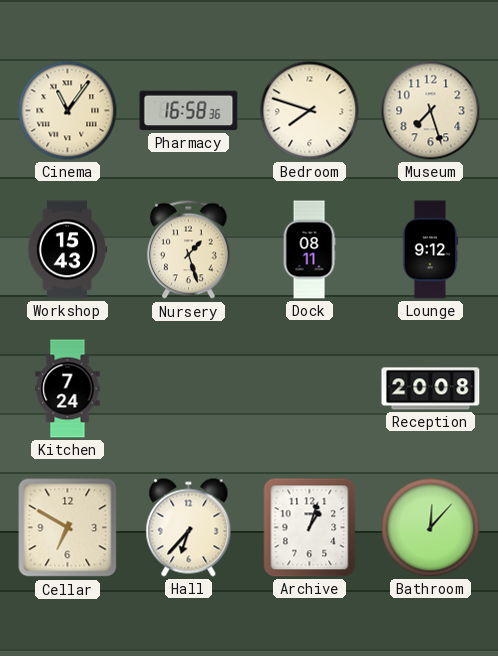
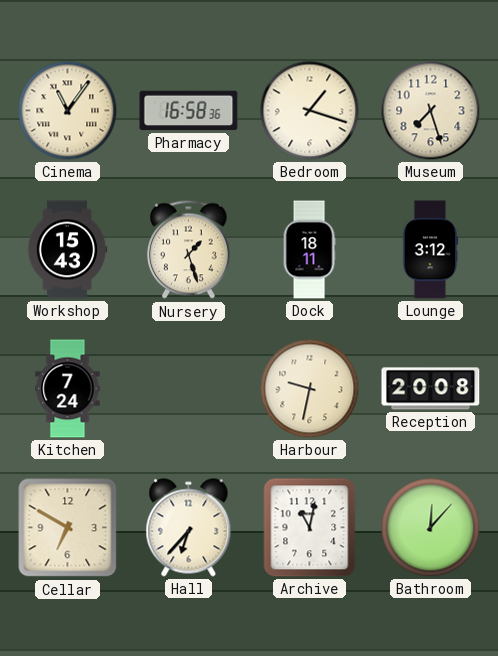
Bedroom: 7:48 -> 1:18 (310, 111)
Dock: 08:11 -> 18:11 (309, 250)
Lounge: 9:12 -> 3:12 (430, 250)
Harbour: none -> 9:32 (310, 389)
Archive: 1:03 -> 11:02 (310, 528)
